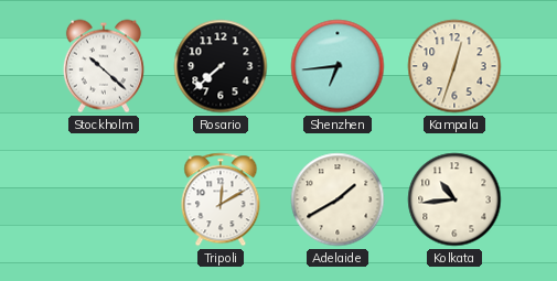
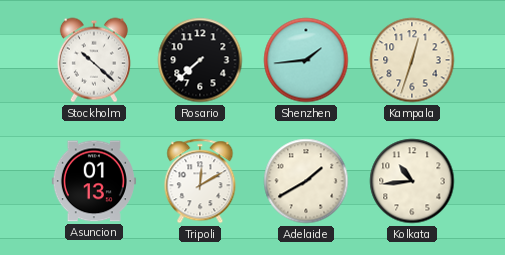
Shenzhen: 6:44 -> 1:44 (306, 60)
Asuncion: none -> 01:13 (94, 181)
